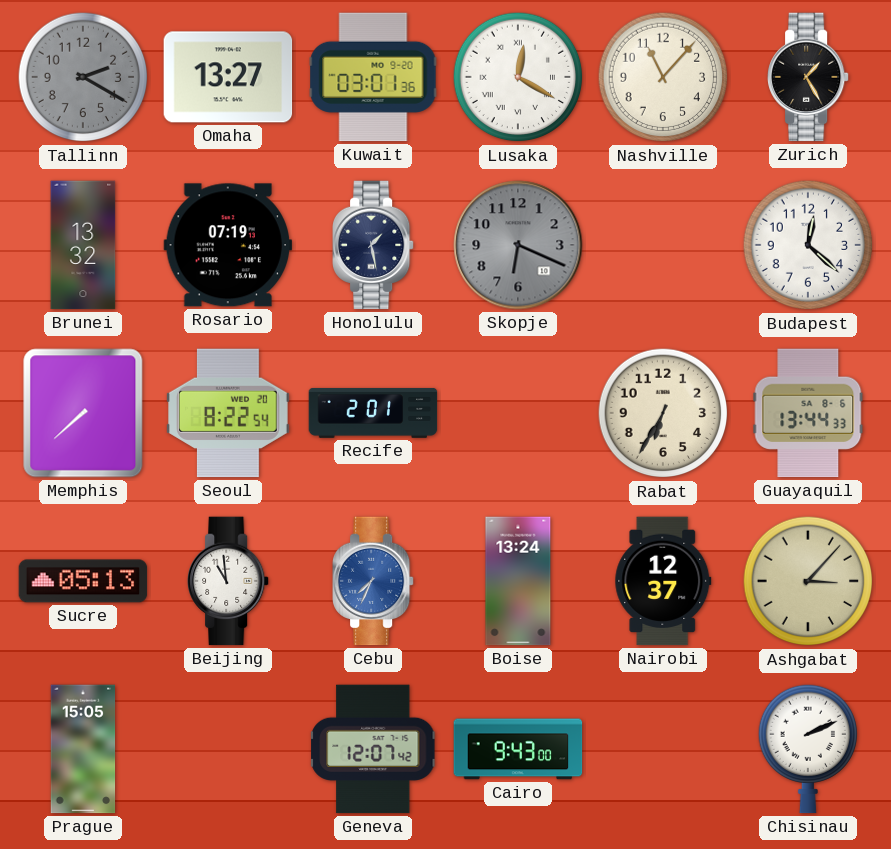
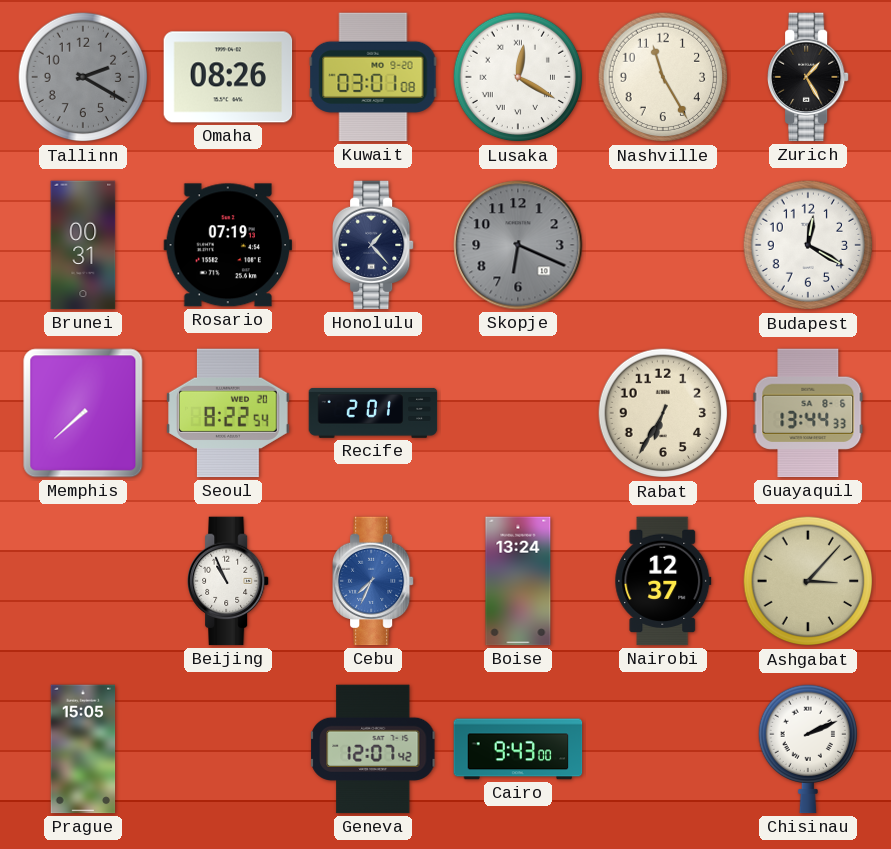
Omaha: 13:27 -> 08:26 (228, 77)
Kuwait: 03:01:36 -> 03:01:08 (373, 77)
Nashville: 11:07 -> 11:25 (663, 77)
Brunei: 13:32 -> 00:31 (83, 245)
Honolulu: 1:28 -> 1:23 (374, 245)
Budapest: 12:22 -> 12:20 (808, 245)
Sucre: 05:13 -> none (83, 581)
Beijing: 10:59 -> 10:56 (229, 581)
